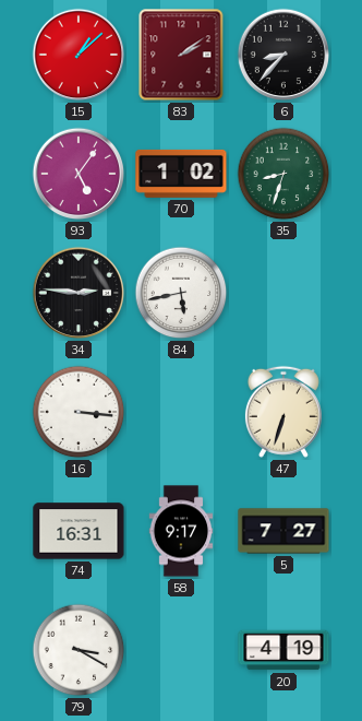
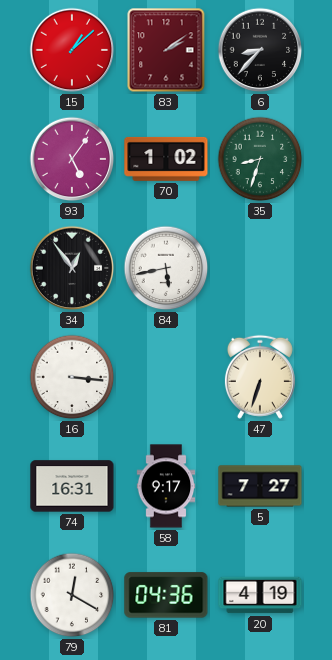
34: 2:46 -> 12:54 (72, 268)
79: 3:20 -> 12:20 (72, 595)
81: none -> 04:36 (166, 595)
